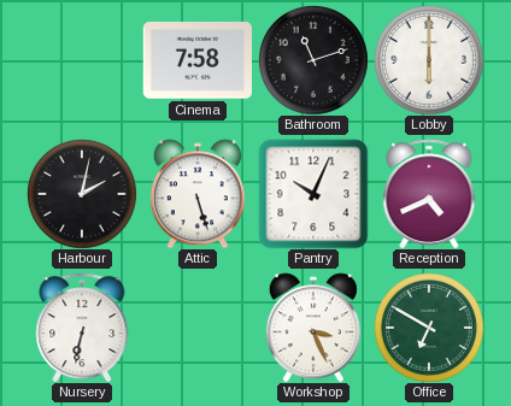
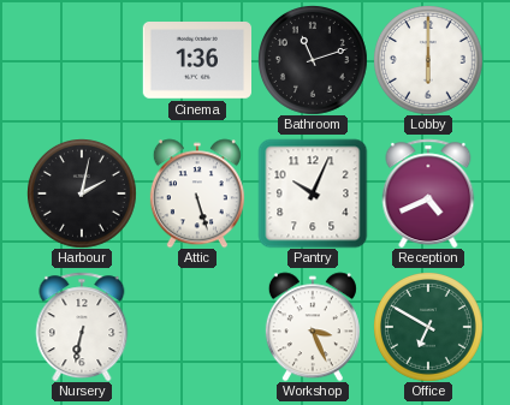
Cinema: 7:58 -> 1:36 (196, 61)
